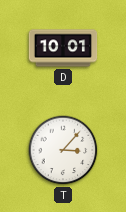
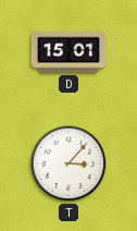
D: 10:01 -> 15:01 (68, 52)
